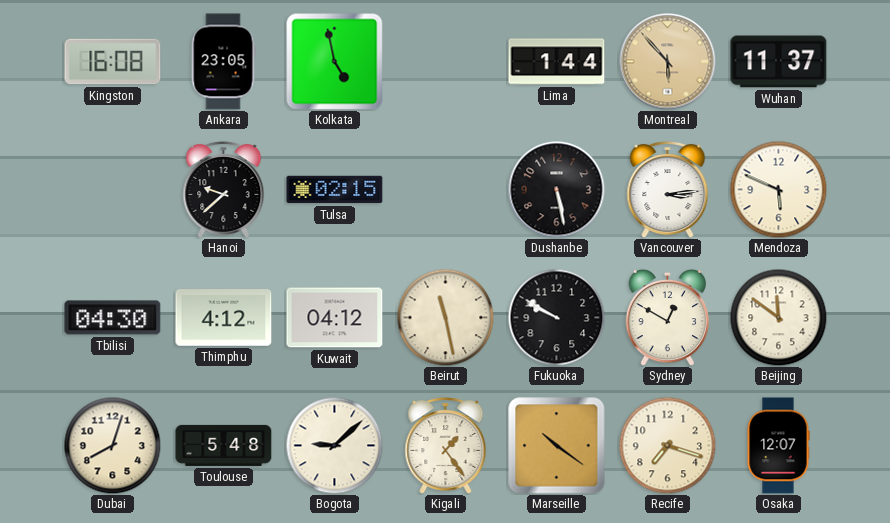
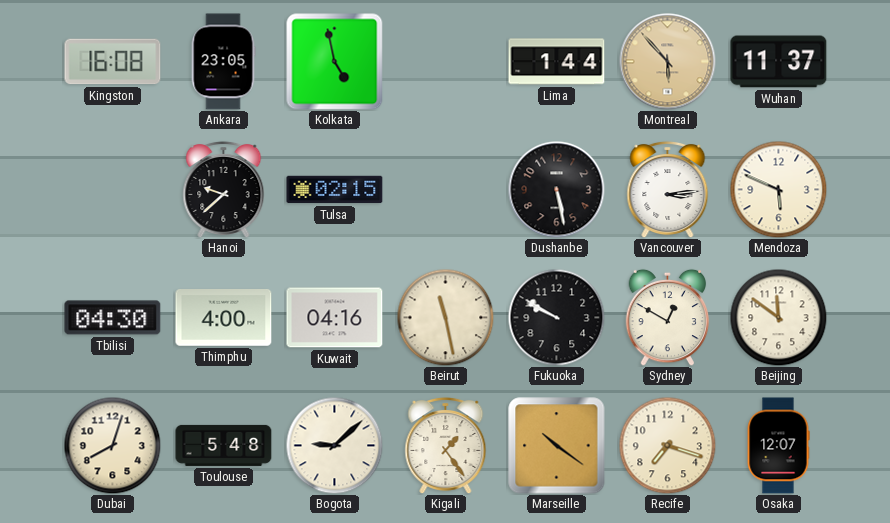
Thimphu: 4:12 -> 4:00 (224, 318)
Kuwait: 04:12 -> 04:16 (335, 318)
